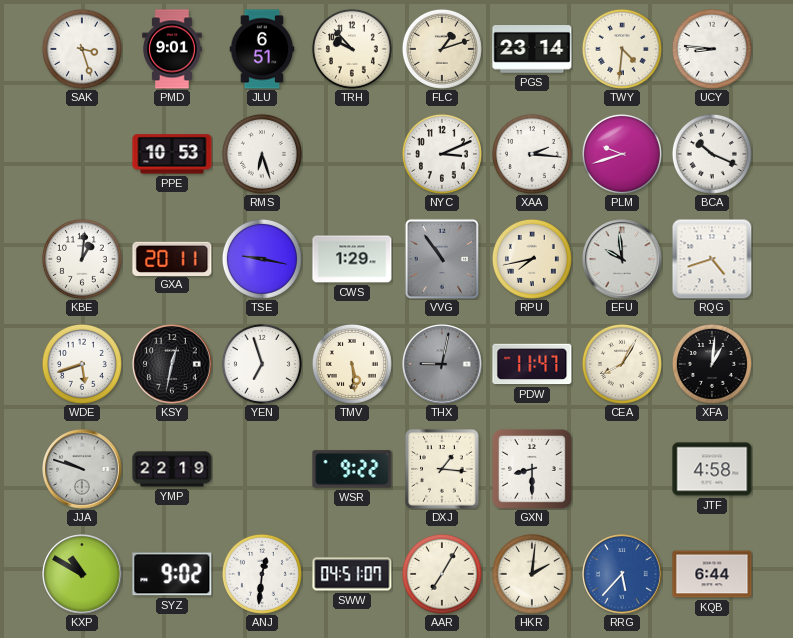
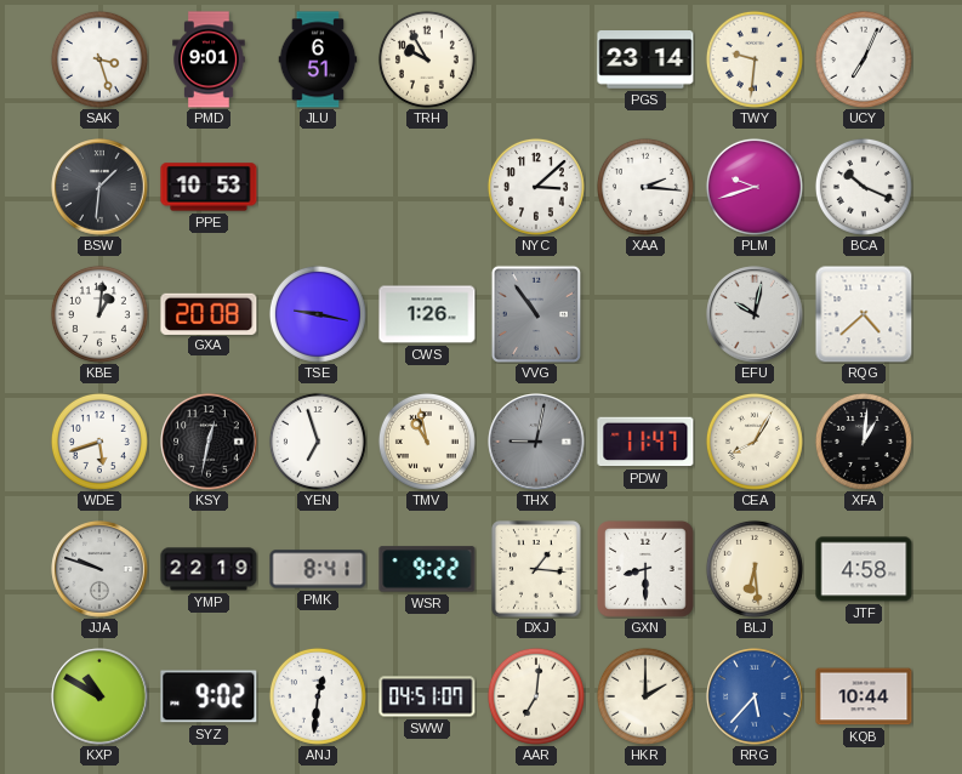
TRH: 9:53 -> 9:55 (427, 59)
FLC: 1:12 -> none (442, 49)
TWY: 4:31 -> 9:31 (755, 59)
UCY: 8:46 -> 7:04 (864, 59)
BSW: none -> 1:31 (99, 187)
RMS: 6:27 -> none (262, 154)
NYC: 3:11 -> 3:08 (536, 187)
GXA: 20:11 -> 20:08 (209, 313)
CWS: 1:29 -> 1:26 (427, 314)
RPU: 7:43 -> none (532, 259)
EFU: 9:59 -> 10:02 (755, 314)
RQG: 4:42 -> 4:38 (864, 314)
TMV: 5:29 -> 10:58 (427, 442)
PMK: none -> 8:41 (318, 569)
BLJ: none -> 6:29 (755, 569)
AAR: 7:05 -> 7:01 (536, 696)
HKR: 2:01 -> 2:00 (645, 696)
KQB: 6:44 -> 10:44 (864, 696)
